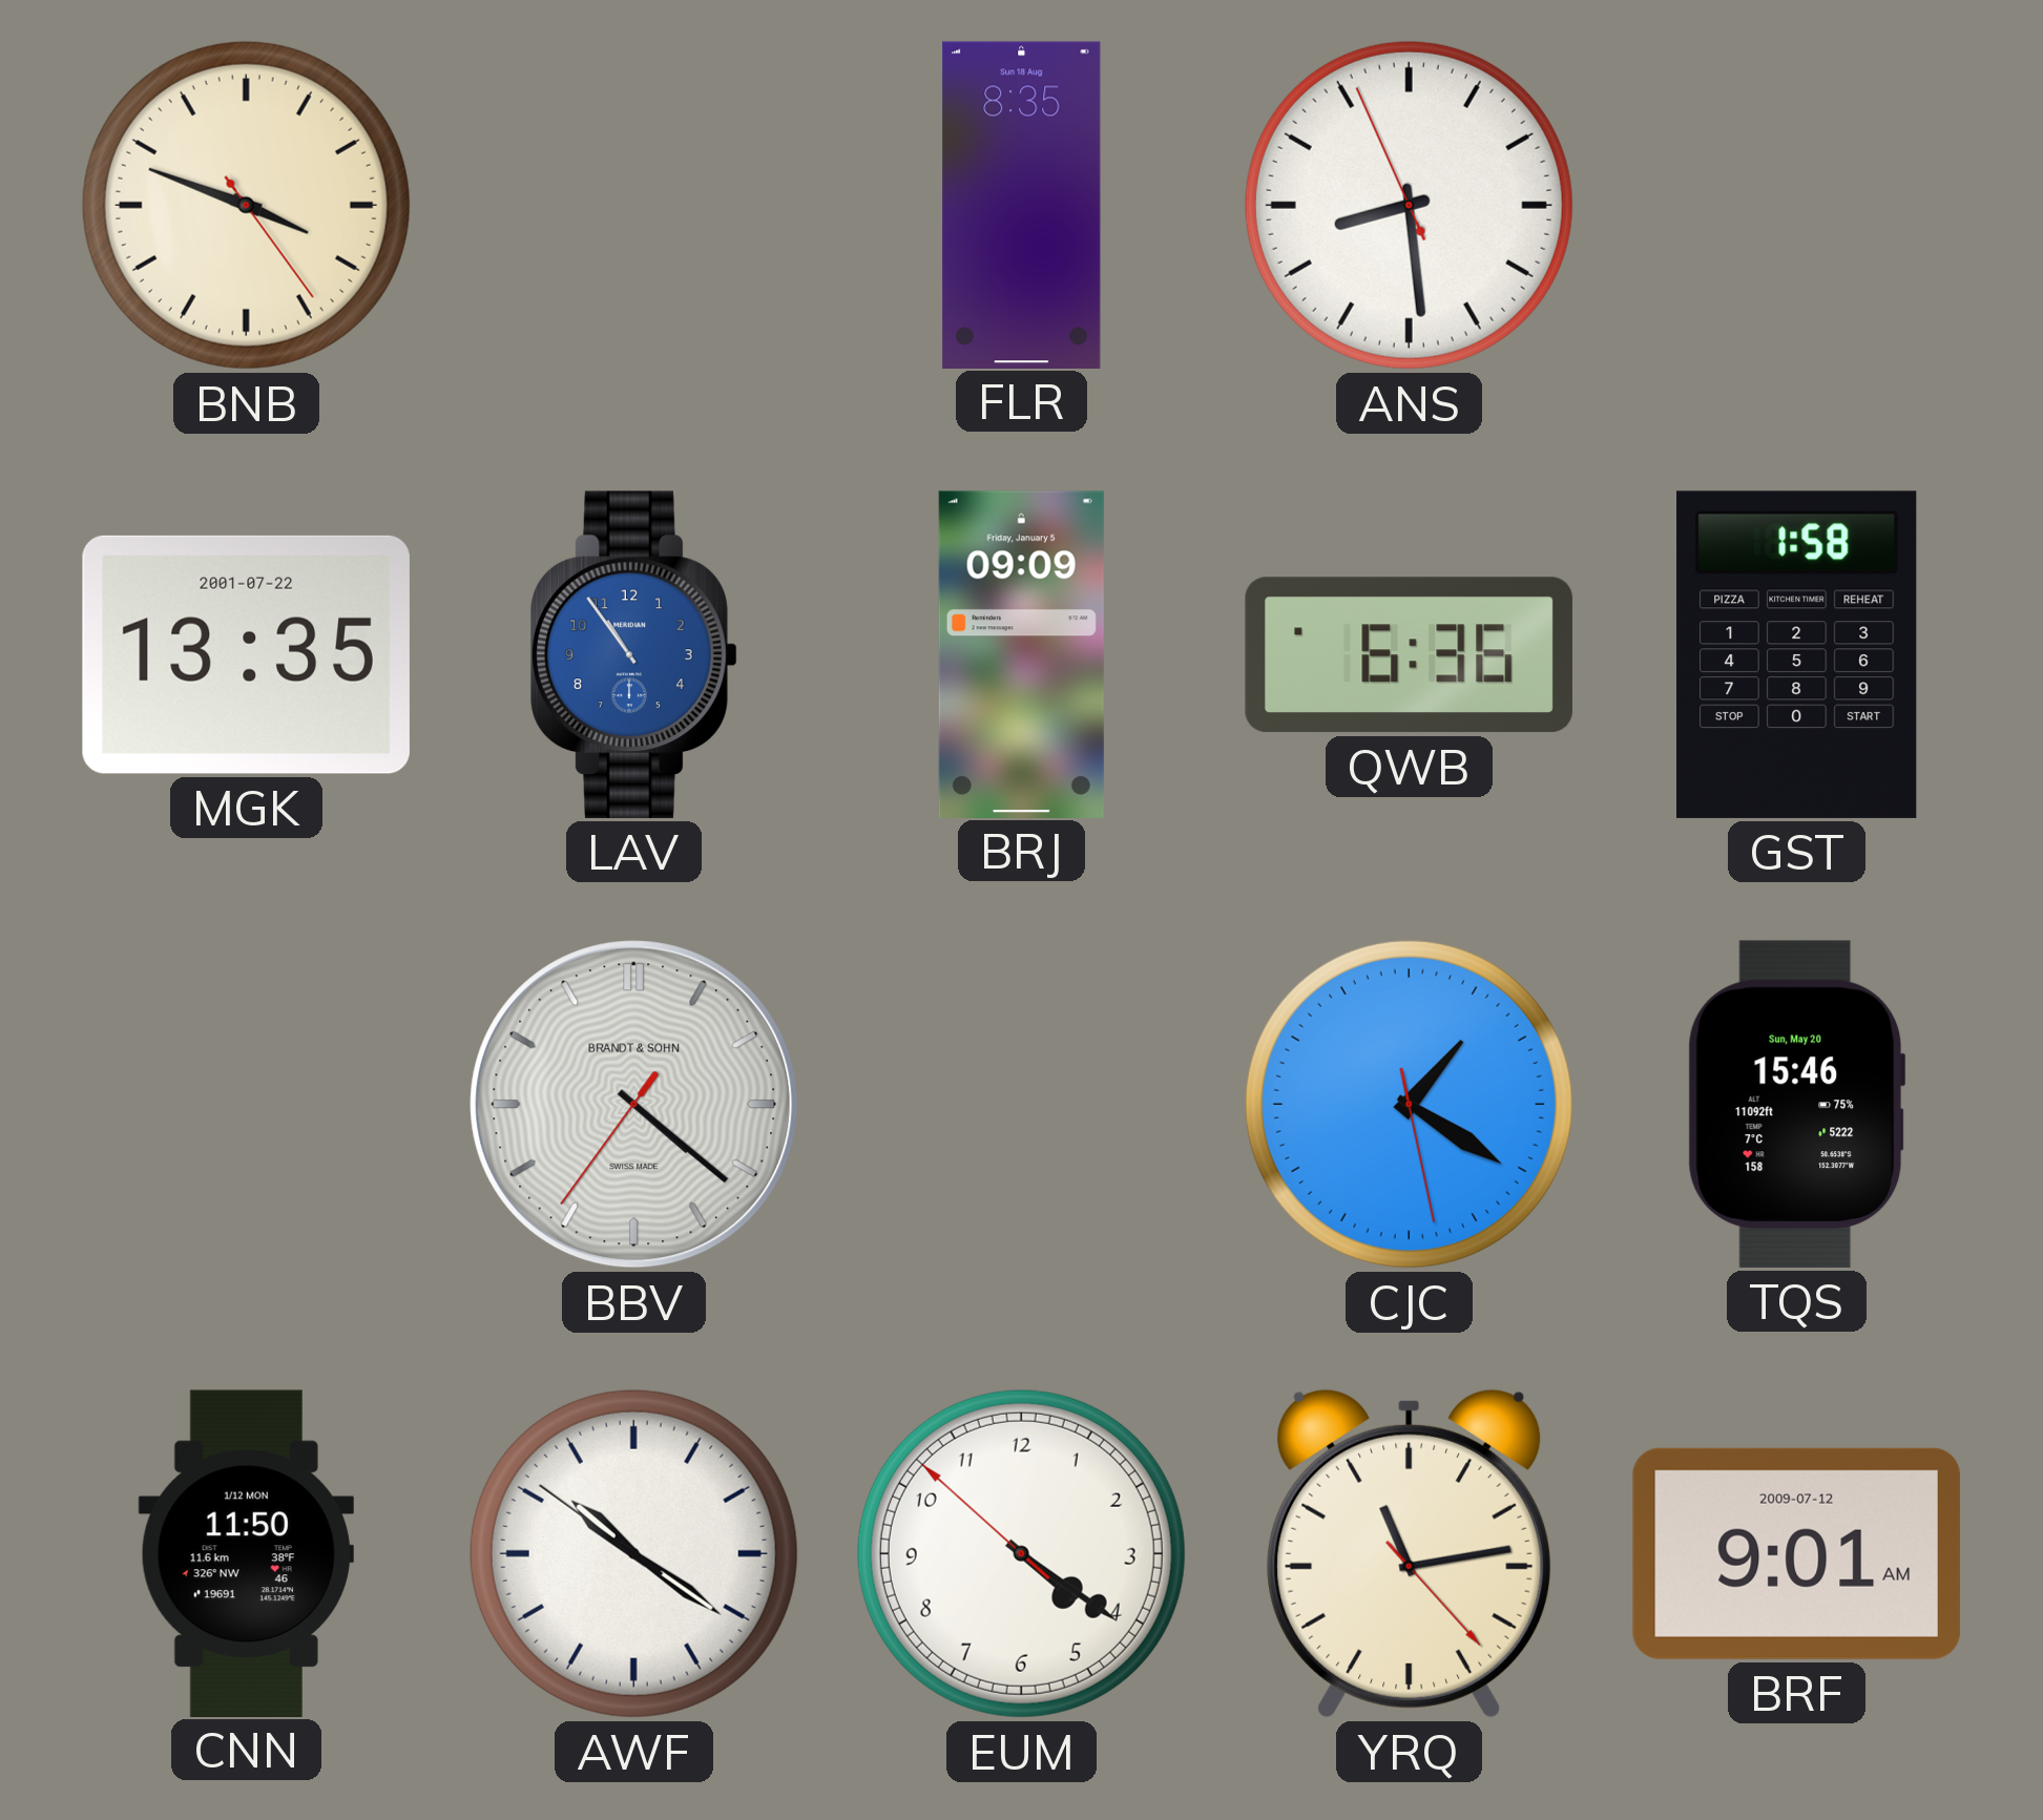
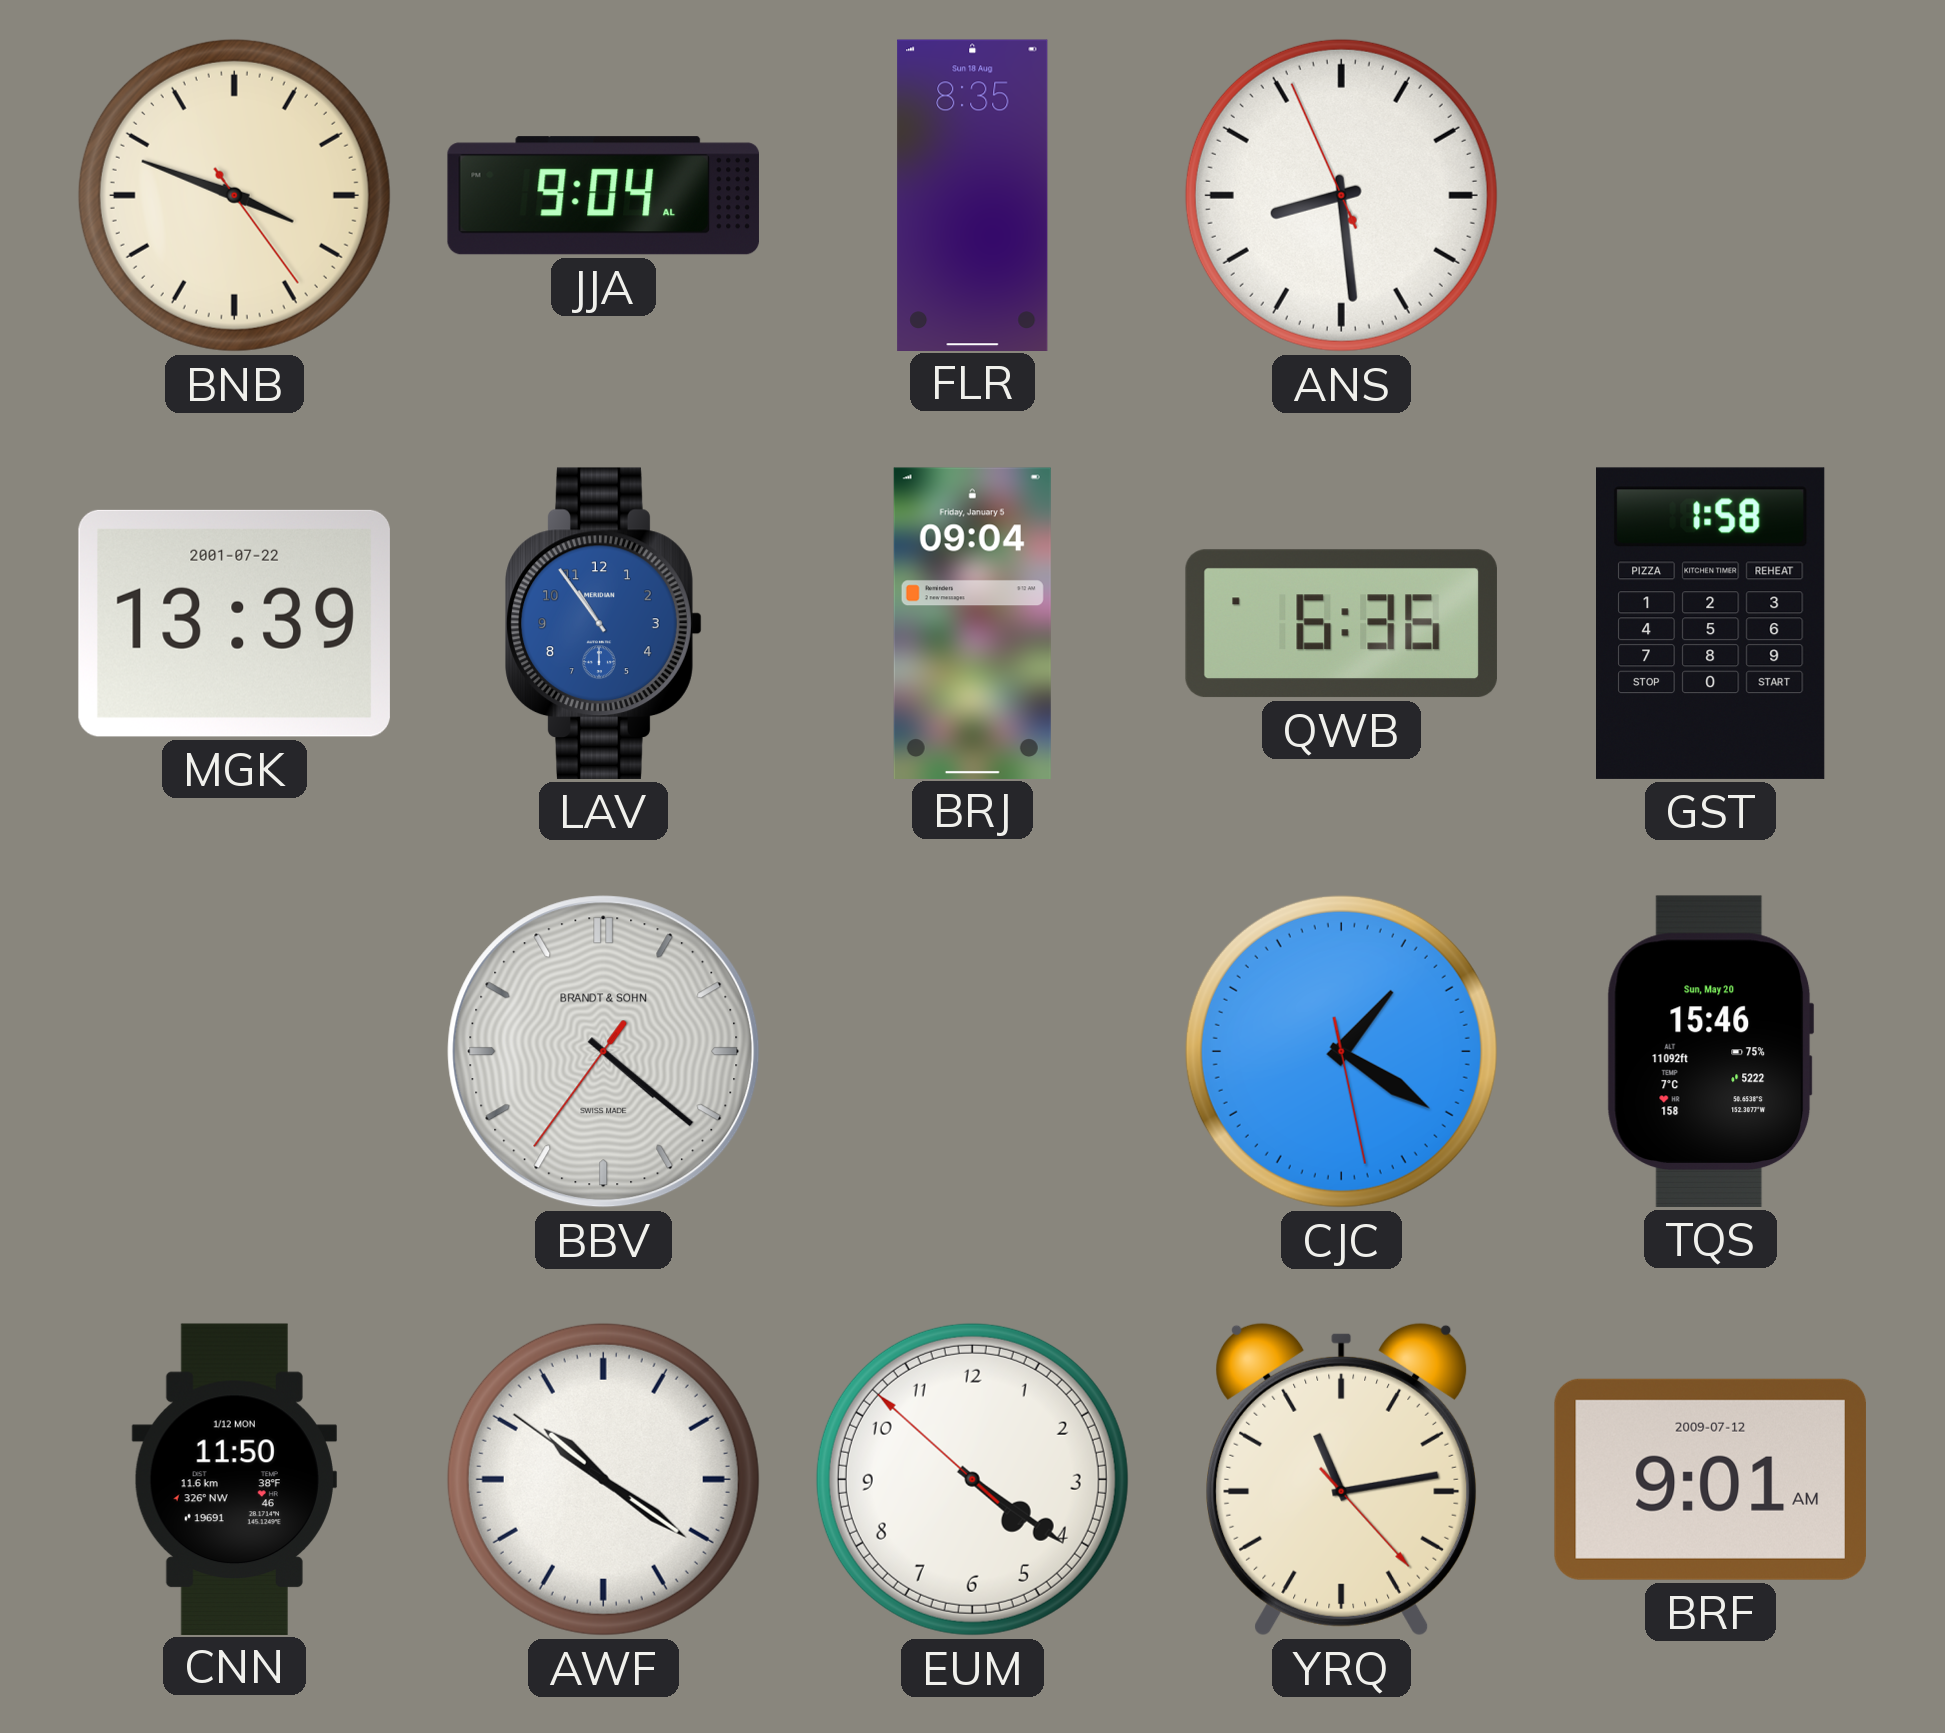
JJA: none -> 9:04 (603, 196)
MGK: 13:35 -> 13:39 (234, 623)
BRJ: 09:09 -> 09:04 (972, 623)
